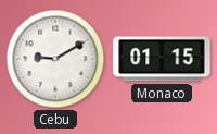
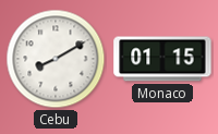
Cebu: 9:10 -> 8:10 (56, 59)
